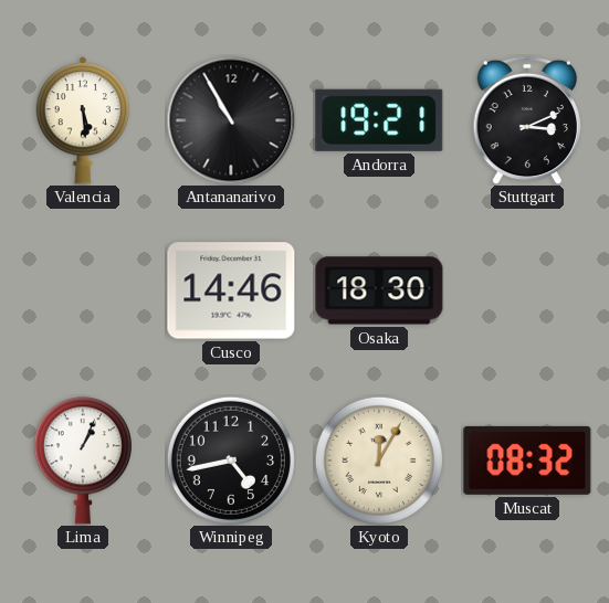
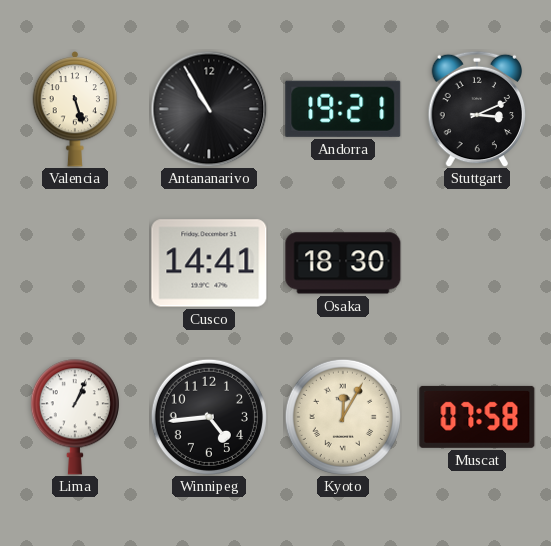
Valencia: 5:29 -> 5:27 (75, 109)
Cusco: 14:46 -> 14:41 (209, 263)
Winnipeg: 4:43 -> 4:44 (209, 417)
Muscat: 08:32 -> 07:58 (477, 417)
